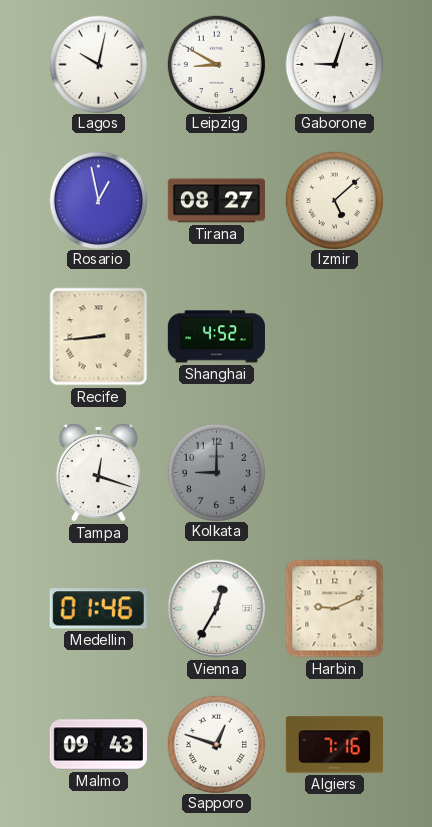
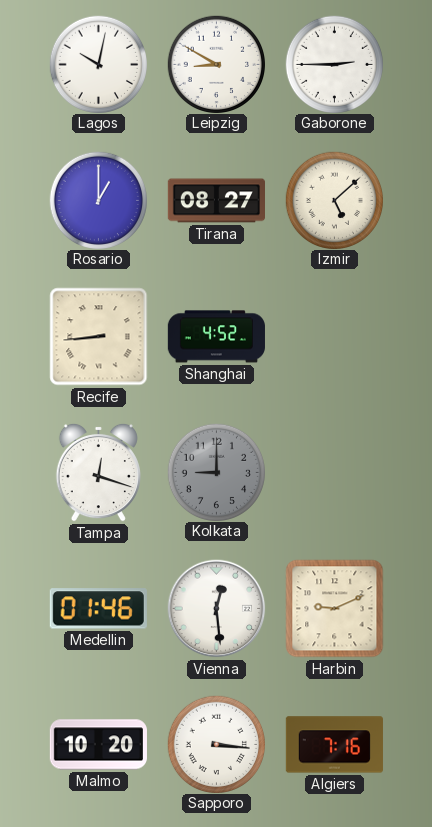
Gaborone: 9:03 -> 2:45 (334, 64)
Rosario: 12:58 -> 1:00 (98, 200)
Vienna: 12:35 -> 12:29 (217, 609)
Malmo: 09:43 -> 10:20 (98, 745)
Sapporo: 12:48 -> 3:16 (216, 744)
